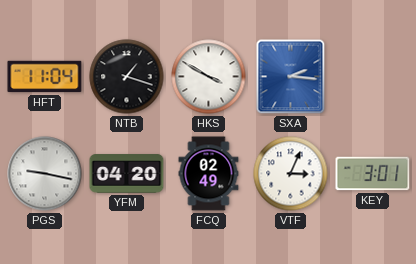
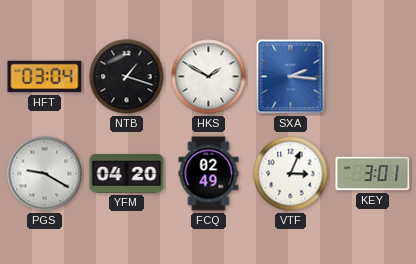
HFT: 11:04 -> 03:04 (45, 77)
HKS: 3:50 -> 1:50 (209, 77)
PGS: 9:17 -> 9:20 (45, 174)
